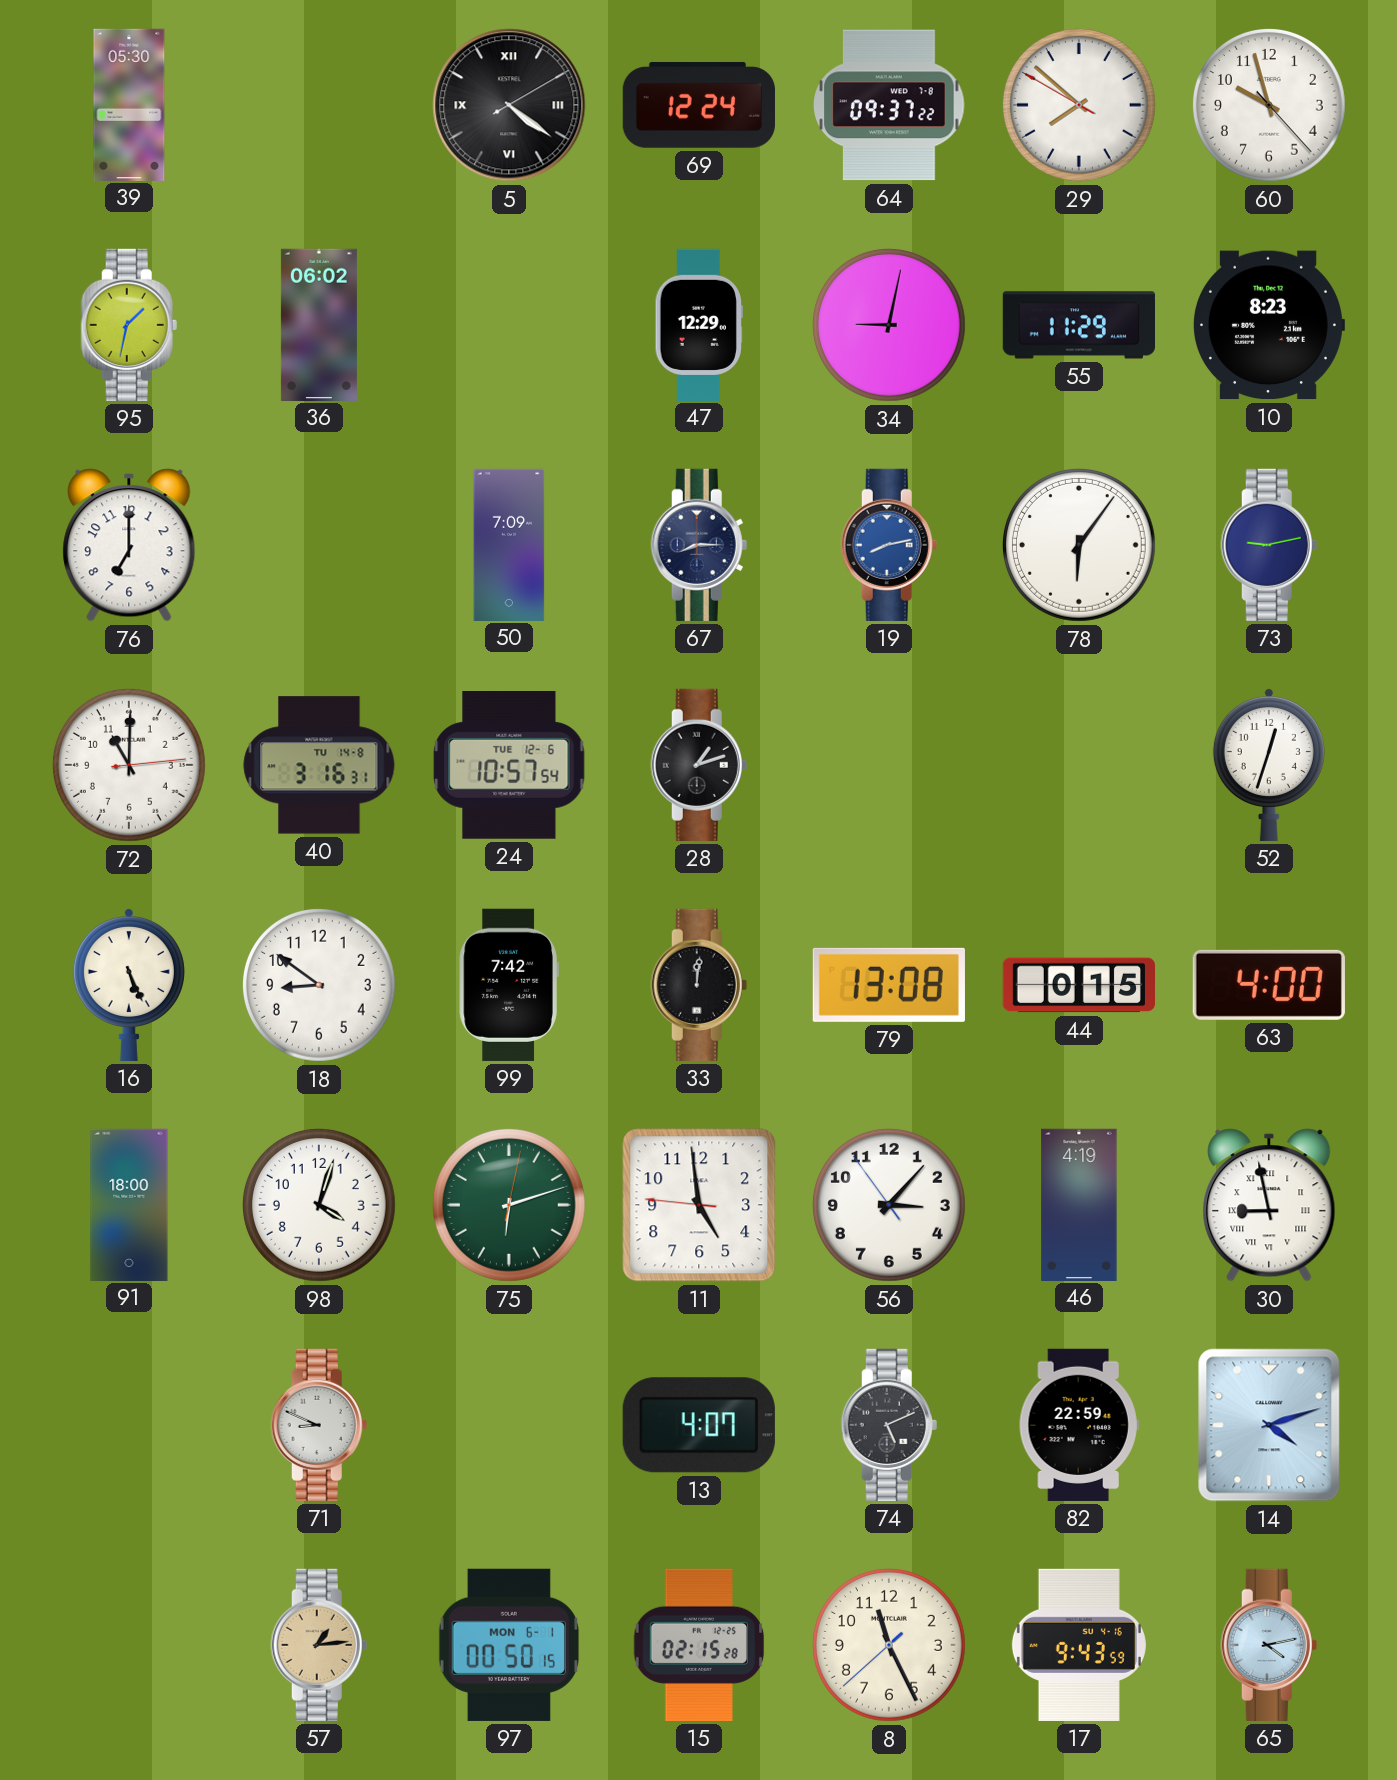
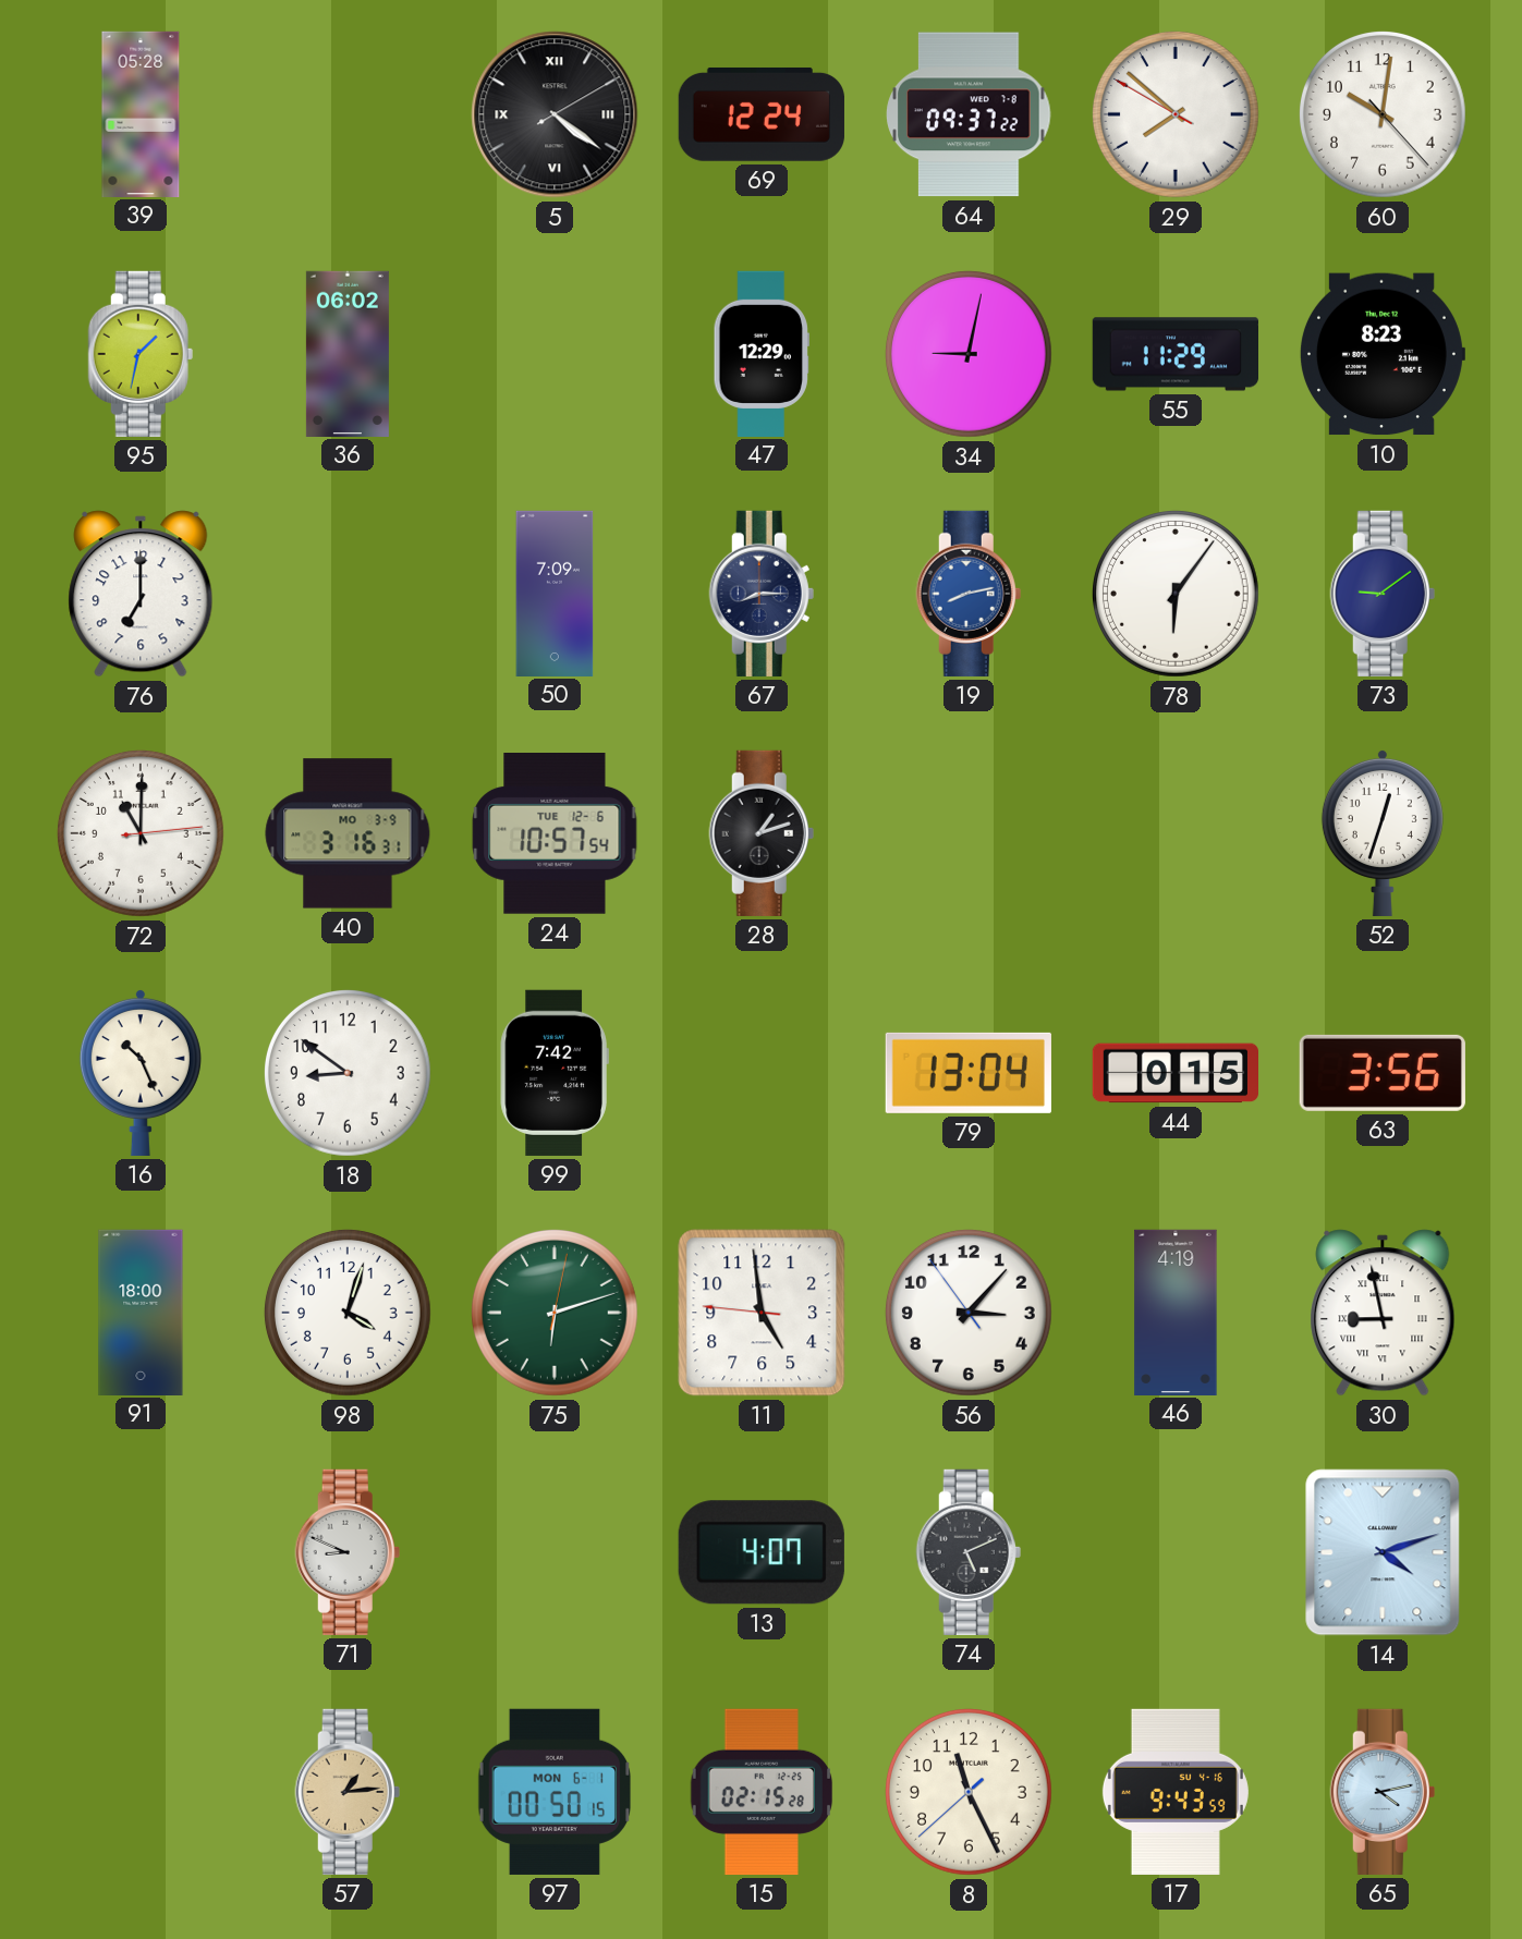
39: 05:30 -> 05:28 (141, 113)
60: 9:57 -> 10:01 (1383, 114)
73: 9:13 -> 9:09 (1383, 594)
40 date: TU 14-8 -> MO 3-9 (348, 833)
16: 5:26 -> 10:26 (141, 1072)
33: 12:01 -> none (699, 985)
79: 13:08 -> 13:04 (969, 1073)
63: 4:00 -> 3:56 (1383, 1073)
82: 22:59 -> none (1079, 1425)
